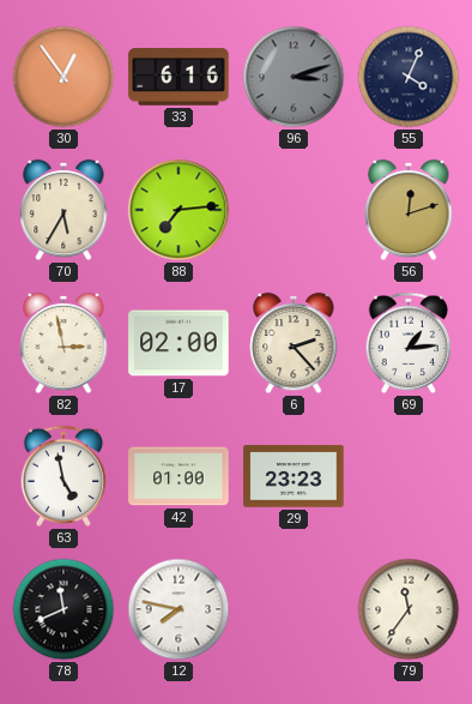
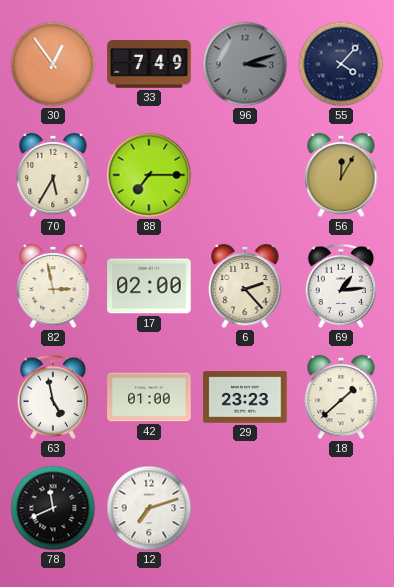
33: 6:16 -> 7:49 (149, 64)
55: 4:04 -> 4:07 (341, 64)
88: 7:14 -> 7:15 (149, 175)
56: 12:12 -> 12:05 (341, 175)
18: none -> 1:38 (341, 397)
12: 7:47 -> 7:12 (149, 508)
79: 11:36 -> none (409, 609)
